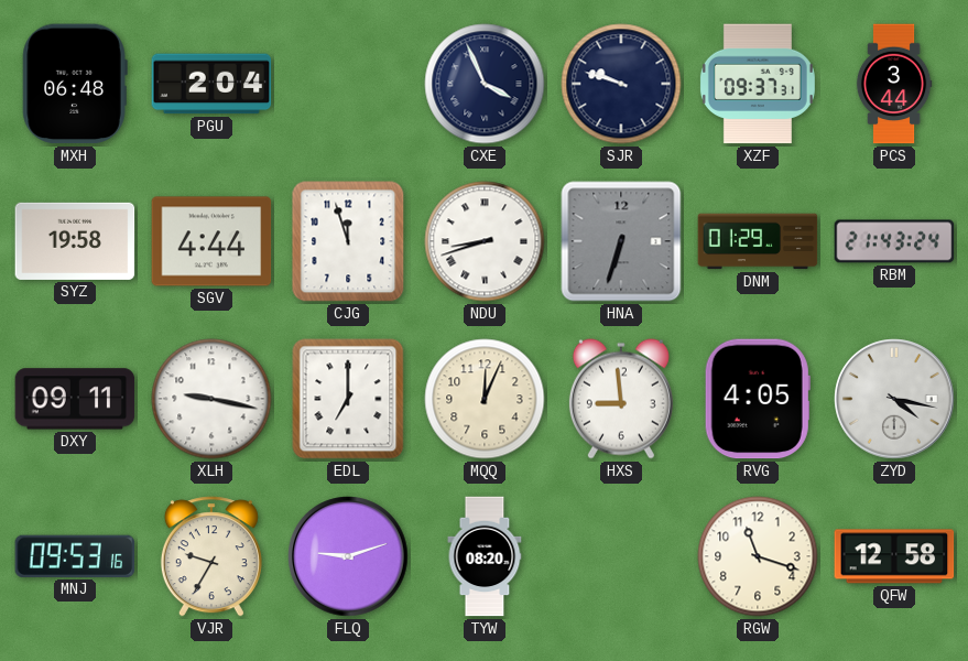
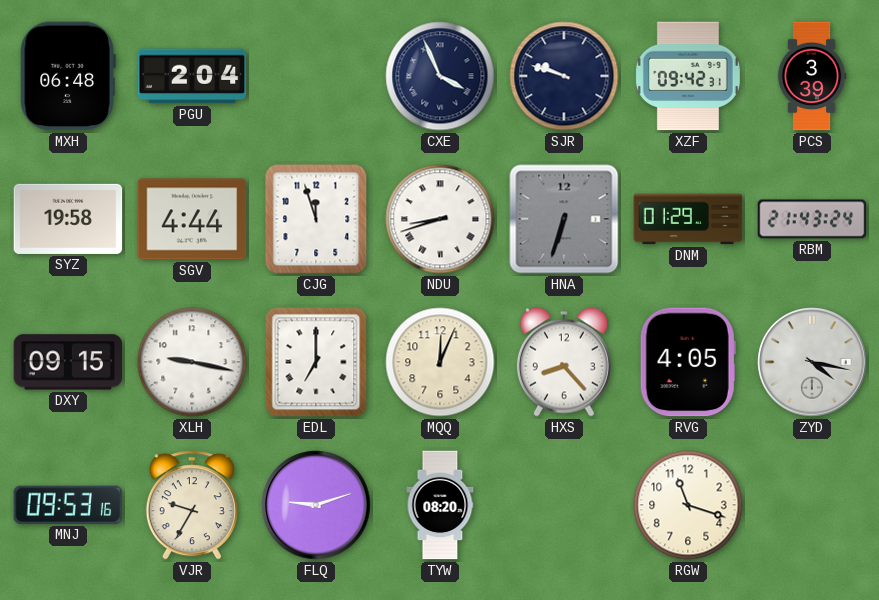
XZF: 09:37 -> 09:42 (688, 76)
PCS: 3:44 -> 3:39 (812, 76)
DXY: 09:11 -> 09:15 (68, 362)
HXS: 8:59 -> 8:23 (564, 362)
QFW: 12:58 -> none (894, 556)
